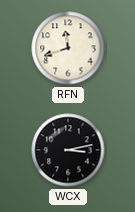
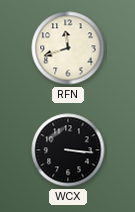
WCX: 3:13 -> 3:16 (68, 150)
